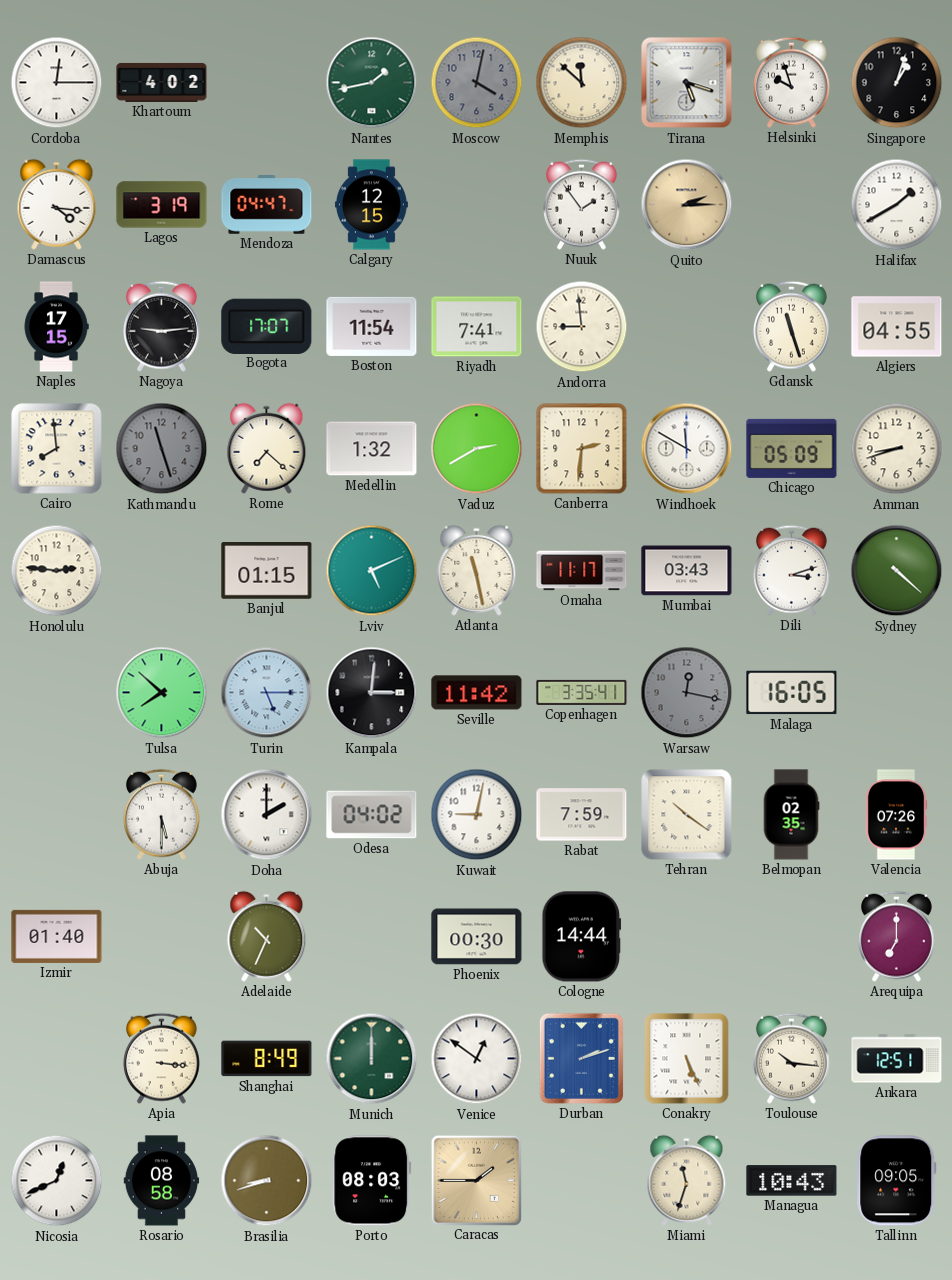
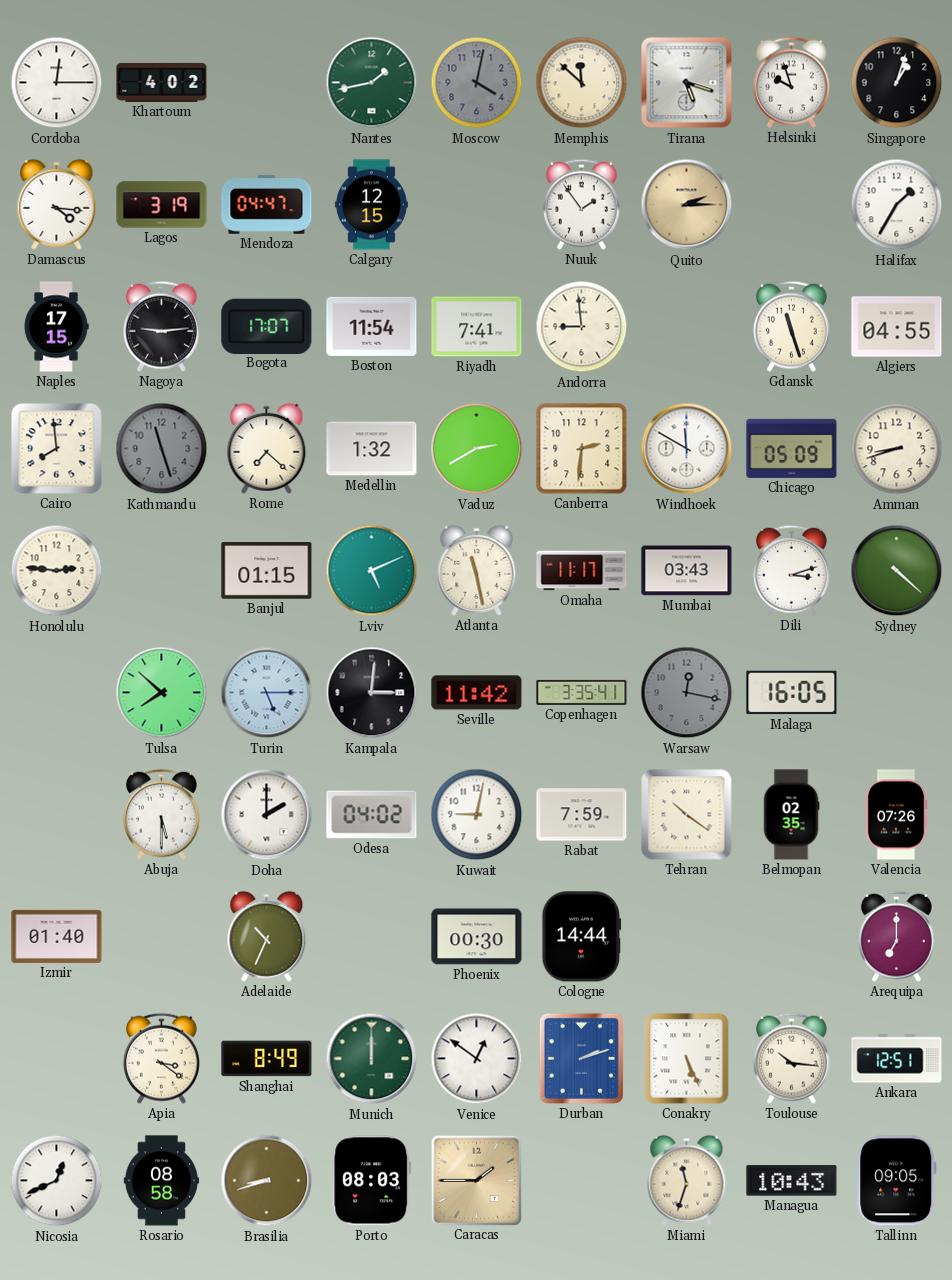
Halifax: 1:40 -> 1:35 (897, 205)
Apia: 3:16 -> 3:21 (161, 1058)
